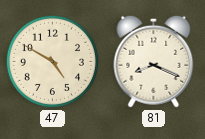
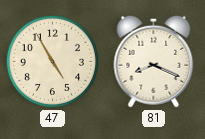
47: 4:50 -> 4:55 (52, 61)
